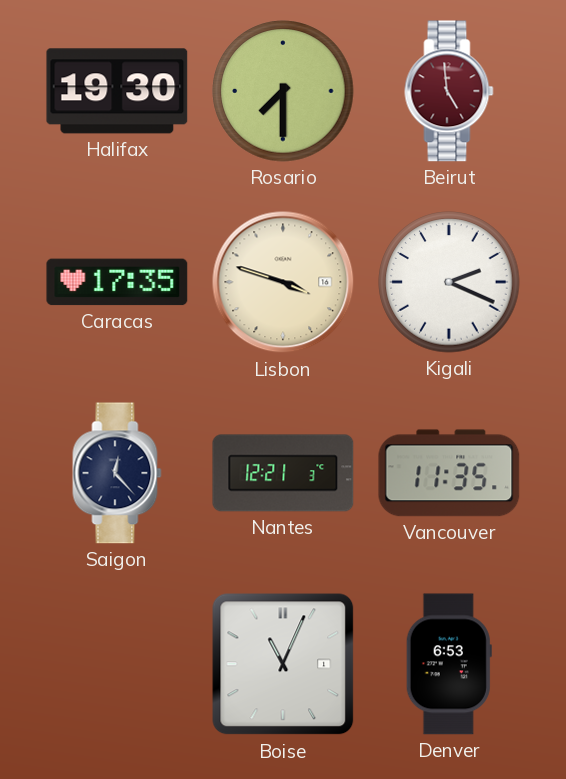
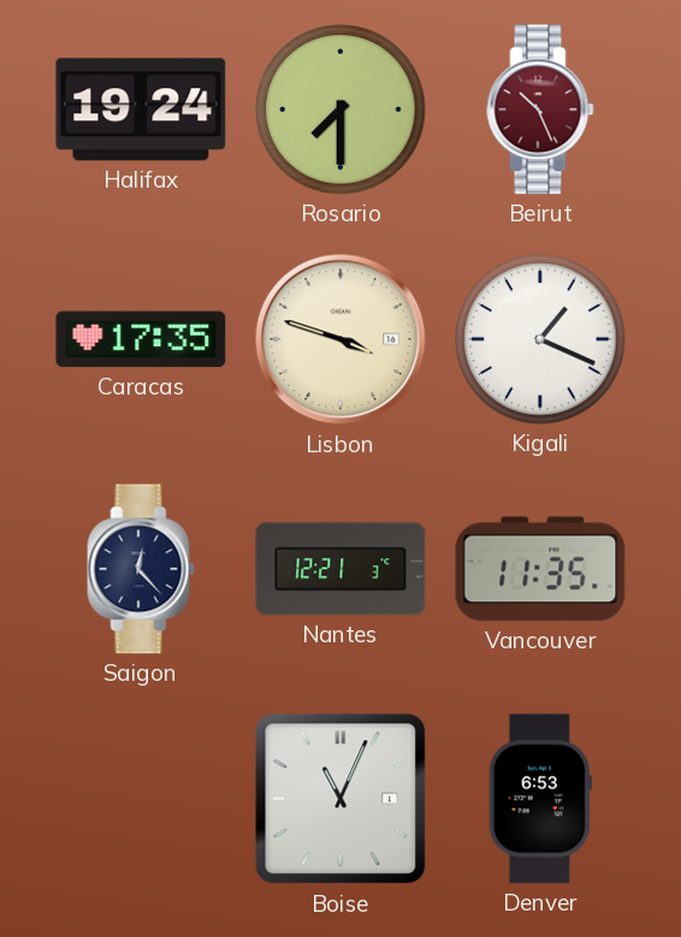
Halifax: 19:30 -> 19:24 (141, 109)
Beirut: 4:59 -> 10:26 (540, 109)
Kigali: 2:19 -> 1:19 (540, 339)
